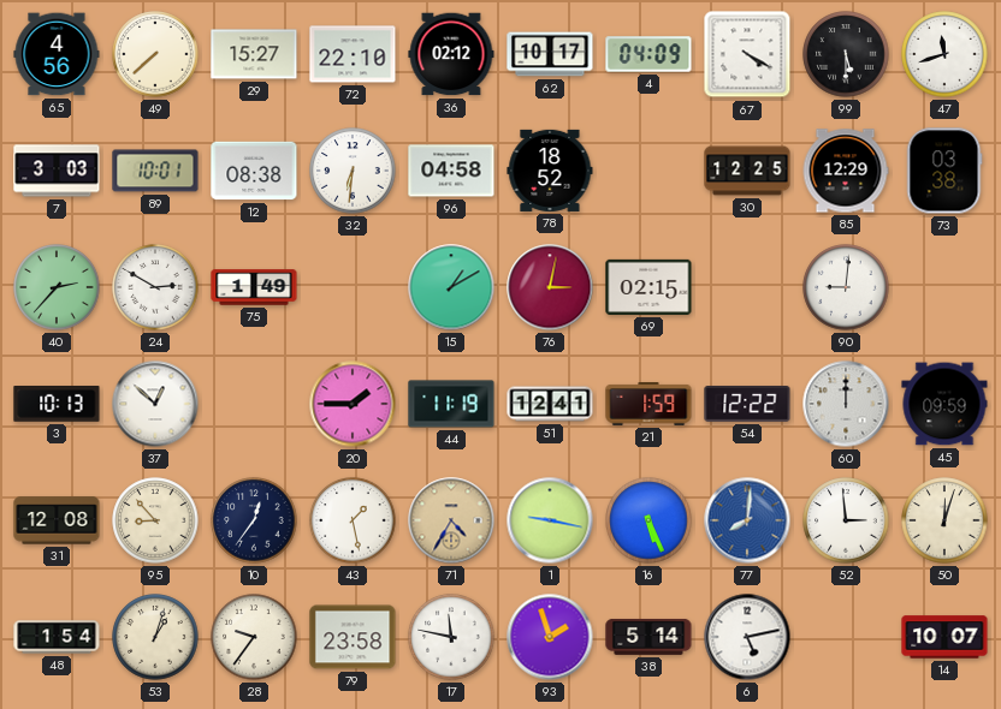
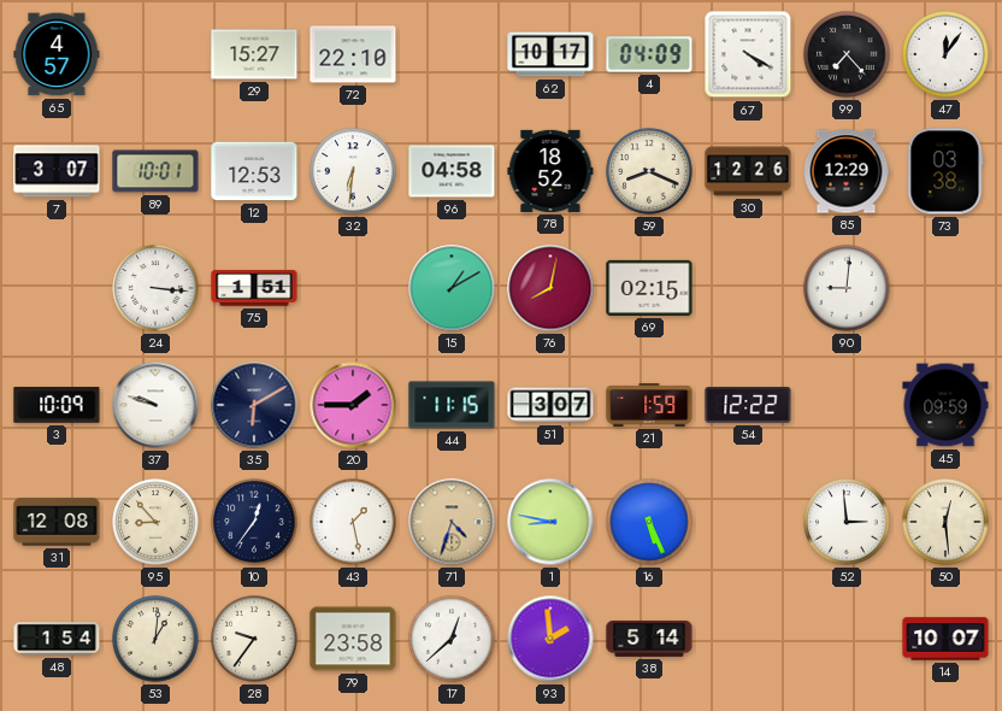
65: 4:56 -> 4:57 (57, 54)
49: 7:38 -> none (155, 54)
36: 02:12 -> none (451, 54)
99: 5:30 -> 7:23 (847, 54)
47: 11:42 -> 12:06 (945, 54)
7: 3:03 -> 3:07 (57, 171)
12: 08:38 -> 12:53 (254, 171)
59: none -> 8:19 (649, 171)
30: 12:25 -> 12:26 (748, 171)
40: 2:37 -> none (57, 287)
24: 2:50 -> 3:16 (155, 288)
75: 1:49 -> 1:51 (254, 288)
76: 3:02 -> 8:02 (550, 288)
3: 10:13 -> 10:09 (57, 405)
37: 12:52 -> 9:48 (155, 405)
35: none -> 6:10 (254, 405)
44: 11:19 -> 11:15 (452, 405)
51: 12:41 -> 3:07 (550, 405)
60: 12:00 -> none (846, 404)
71: 4:35 -> 4:33 (452, 522)
1: 9:17 -> 8:47 (550, 522)
77: 8:01 -> none (747, 520)
50: 12:03 -> 12:29 (945, 522)
53: 1:03 -> 1:01 (155, 639)
17: 11:47 -> 12:38 (452, 639)
93: 1:57 -> 1:59 (550, 639)
6: 5:13 -> none (747, 637)
